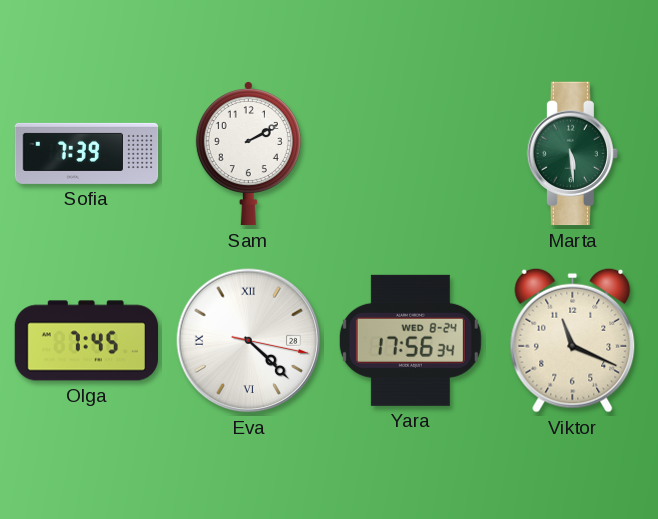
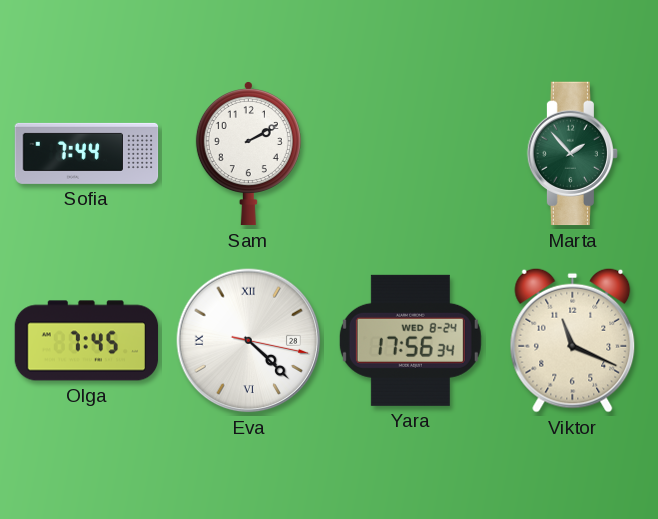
Sofia: 7:39 -> 7:44 (87, 153)
Marta: 5:29 -> 1:53 (572, 154)
